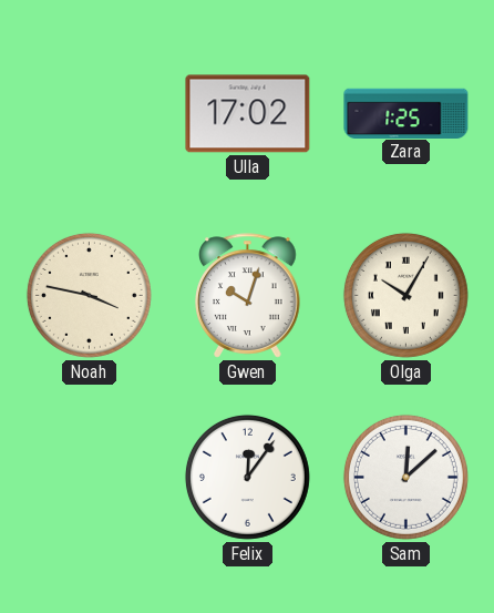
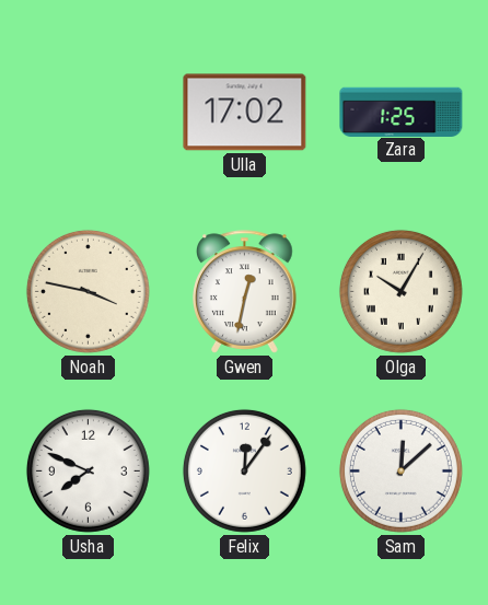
Gwen: 10:03 -> 12:32 (245, 292)
Usha: none -> 7:49 (88, 470)
